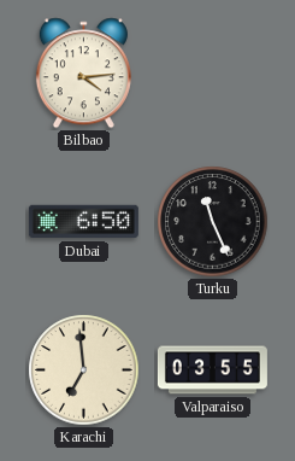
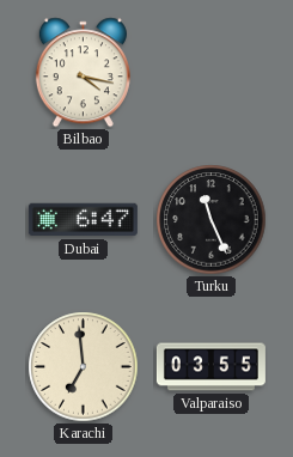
Bilbao: 4:14 -> 4:17 (83, 73)
Dubai: 6:50 -> 6:47 (83, 220)
